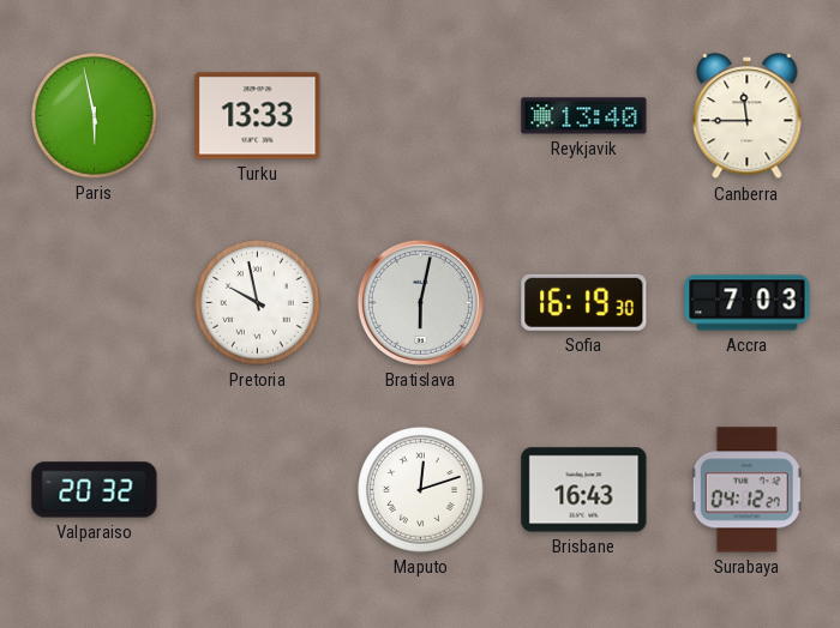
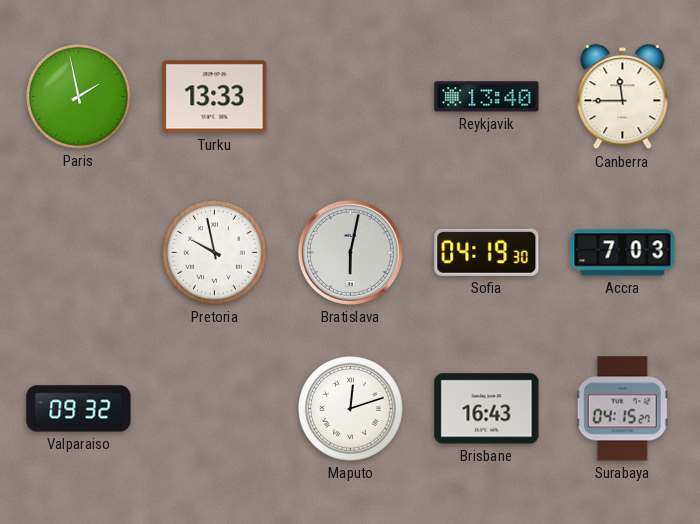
Paris: 5:58 -> 1:58 (79, 97)
Sofia: 16:19 -> 04:19 (487, 252)
Valparaiso: 20:32 -> 09:32 (79, 409)
Surabaya: 04:12 -> 04:15 (622, 409)
